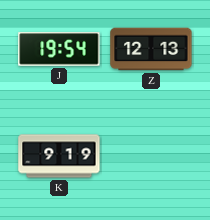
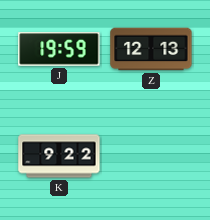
J: 19:54 -> 19:59 (59, 49)
K: 9:19 -> 9:22 (59, 156)
